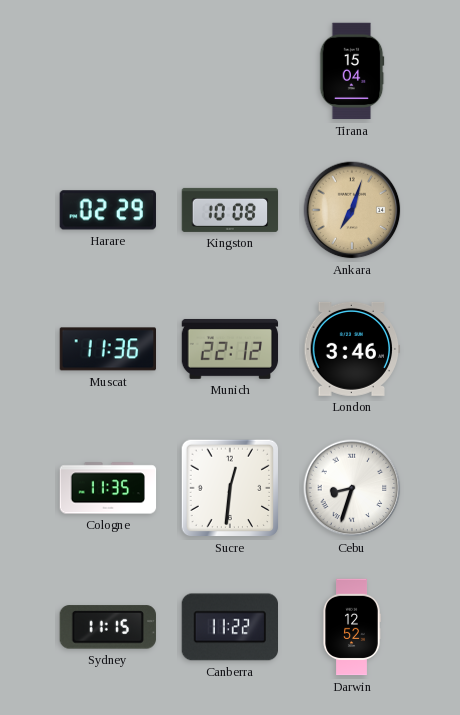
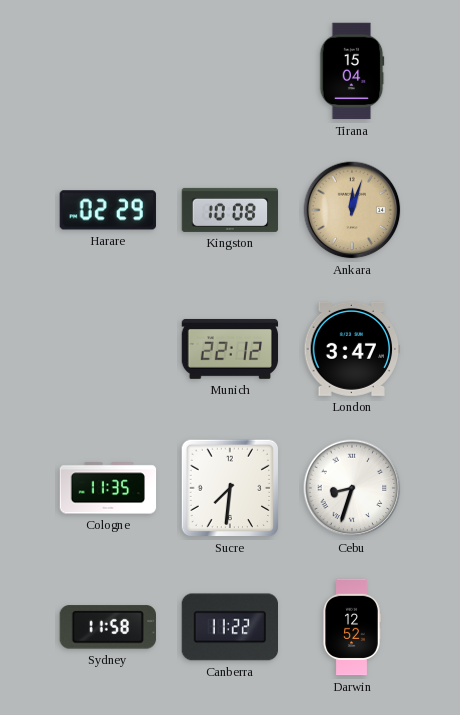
Ankara: 7:03 -> 12:03 (352, 210)
Muscat: 11:36 -> none (107, 349)
London: 3:46 -> 3:47 (352, 349)
Sucre: 12:31 -> 7:31 (230, 488)
Sydney: 11:15 -> 11:58 (107, 627)
